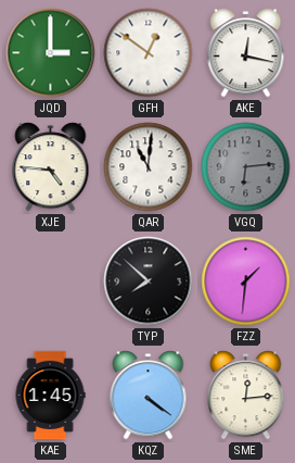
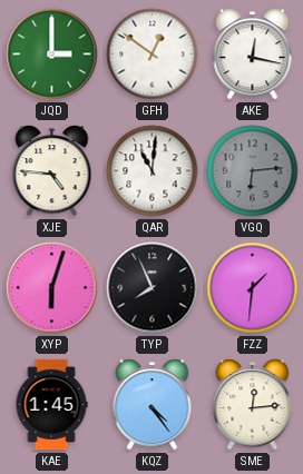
XYP: none -> 6:03 (52, 288)
TYP: 7:52 -> 7:56 (153, 288)
KQZ: 4:21 -> 4:24 (153, 405)
